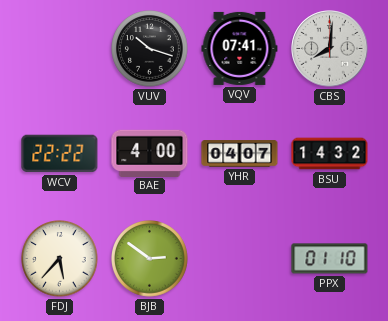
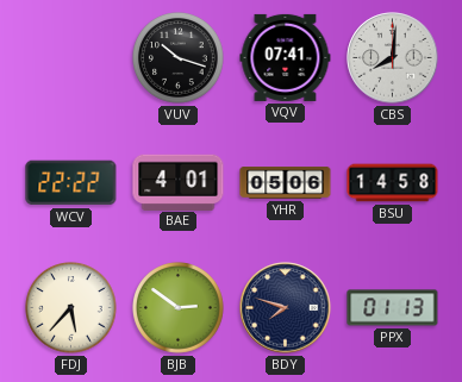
BAE: 4:00 -> 4:01 (179, 182)
YHR: 04:07 -> 05:06 (286, 183)
BSU: 14:32 -> 14:58 (393, 183)
BDY: none -> 7:48 (286, 308)
PPX: 01:10 -> 01:13 (393, 308)
